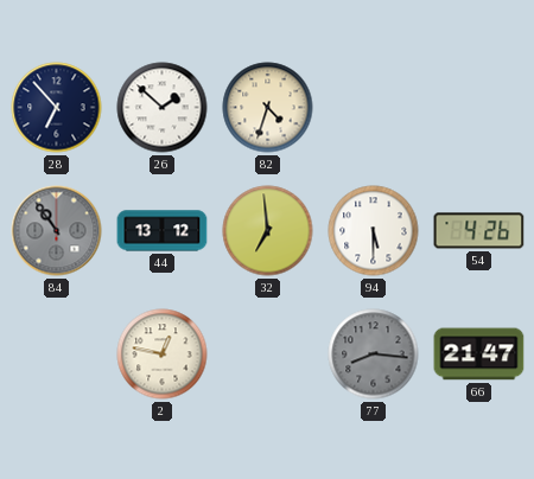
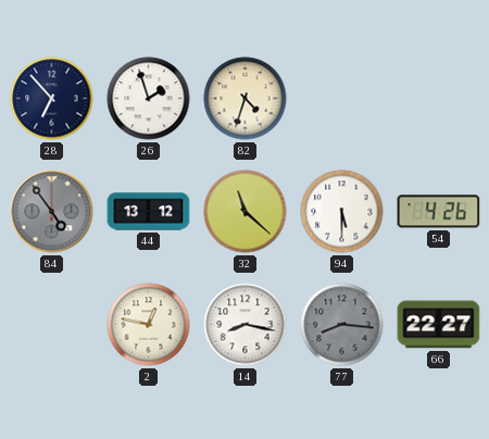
26: 1:52 -> 1:57 (149, 99)
84: 10:54 -> 4:54 (52, 212)
32: 6:59 -> 11:22 (246, 212)
14: none -> 8:17 (246, 325)
66: 21:47 -> 22:27 (439, 325)
